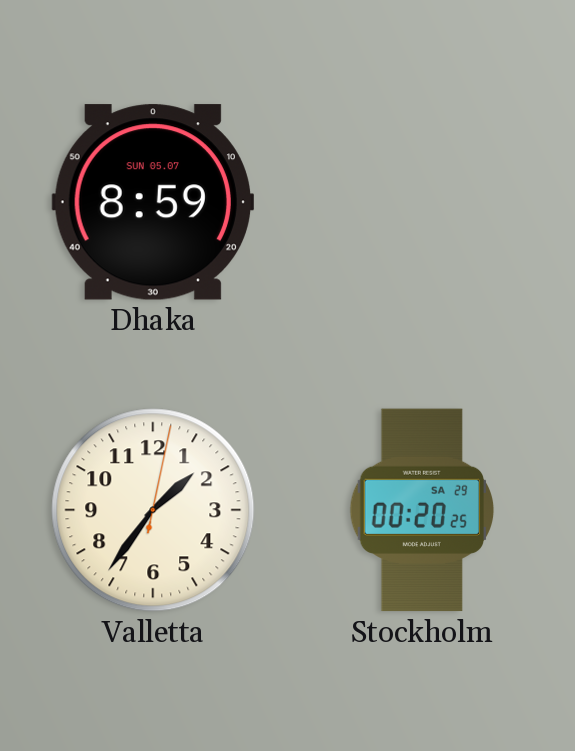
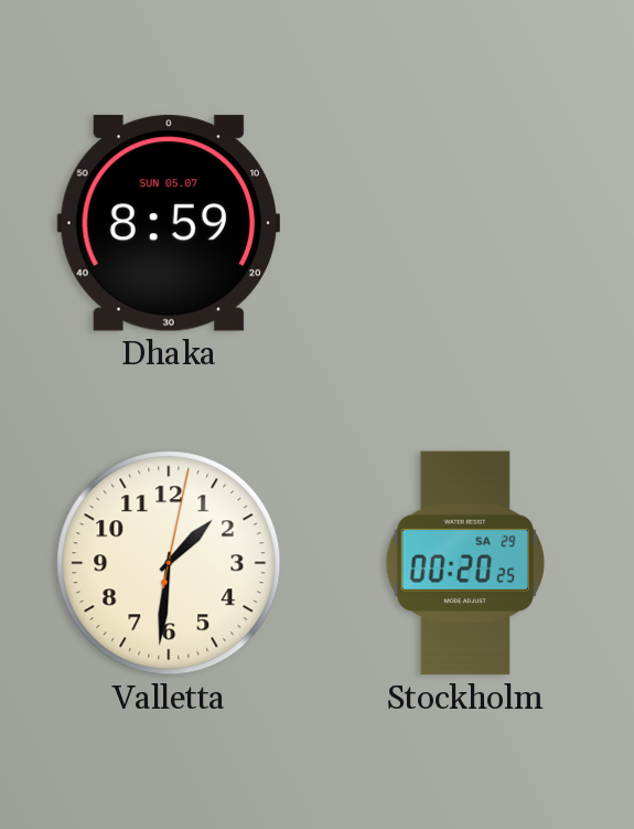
Valletta: 1:36 -> 1:31 (169, 563)
